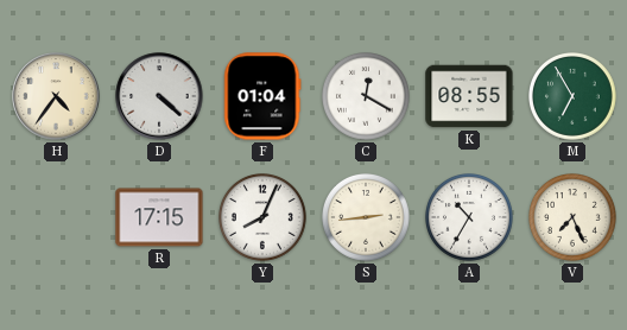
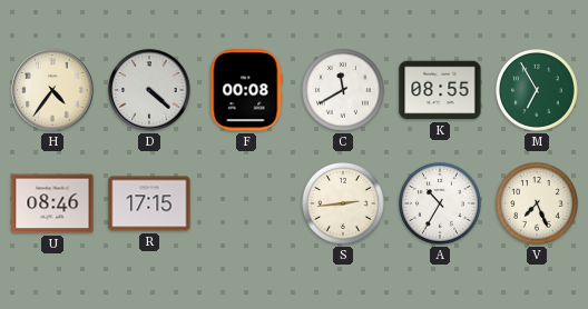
F: 01:04 -> 00:08 (246, 90)
C: 12:20 -> 11:40 (344, 91)
U: none -> 08:46 (52, 203)
Y: 8:04 -> none (264, 218)
